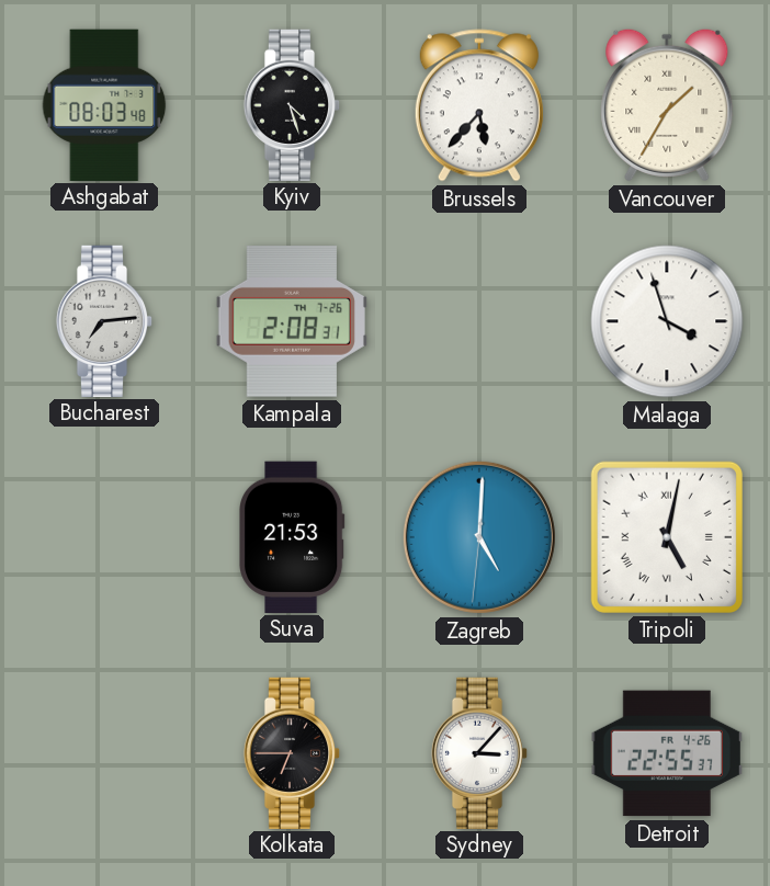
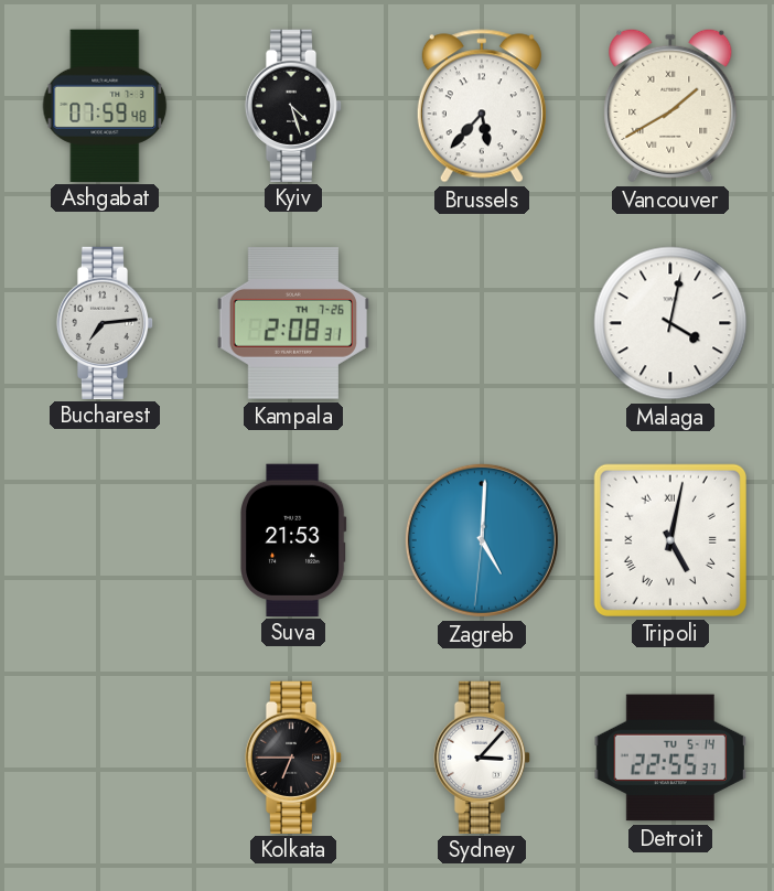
Ashgabat: 08:03 -> 07:59 (105, 105)
Vancouver: 1:35 -> 1:40 (670, 106)
Malaga: 3:57 -> 4:02 (670, 323)
Detroit date: FR 4-26 -> TU 5-14 (669, 758)
